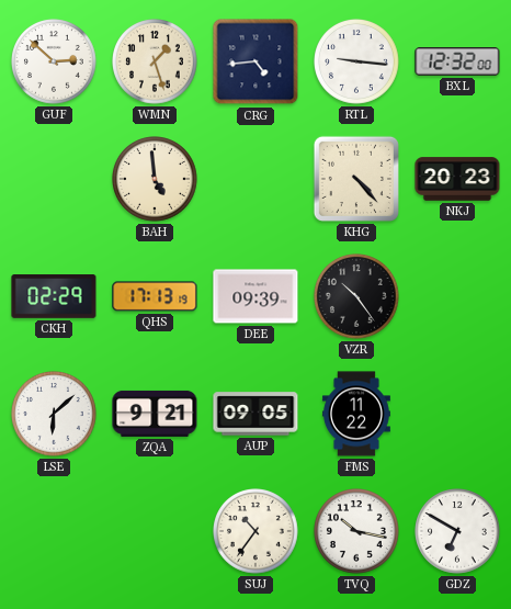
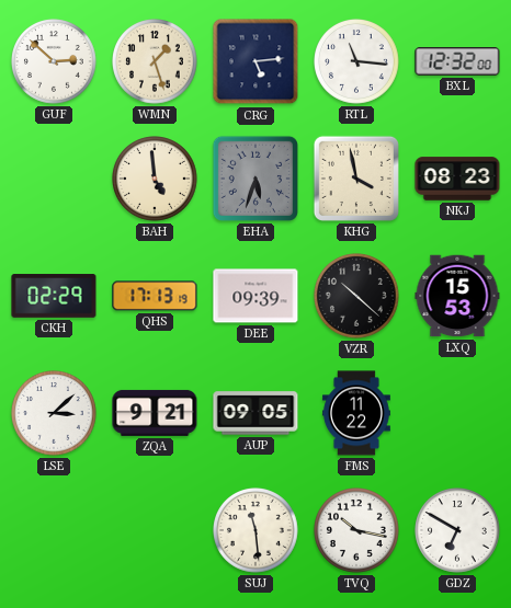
CRG: 4:44 -> 5:14 (256, 61)
RTL: 9:16 -> 11:16 (357, 62)
EHA: none -> 5:33 (256, 179)
KHG: 4:23 -> 3:58 (356, 179)
NKJ: 20:23 -> 08:23 (457, 179)
VZR: 10:24 -> 10:22 (357, 297)
LXQ: none -> 15:53 (457, 296)
LSE: 6:08 -> 3:08 (55, 414)
SUJ: 10:36 -> 11:29 (257, 531)
